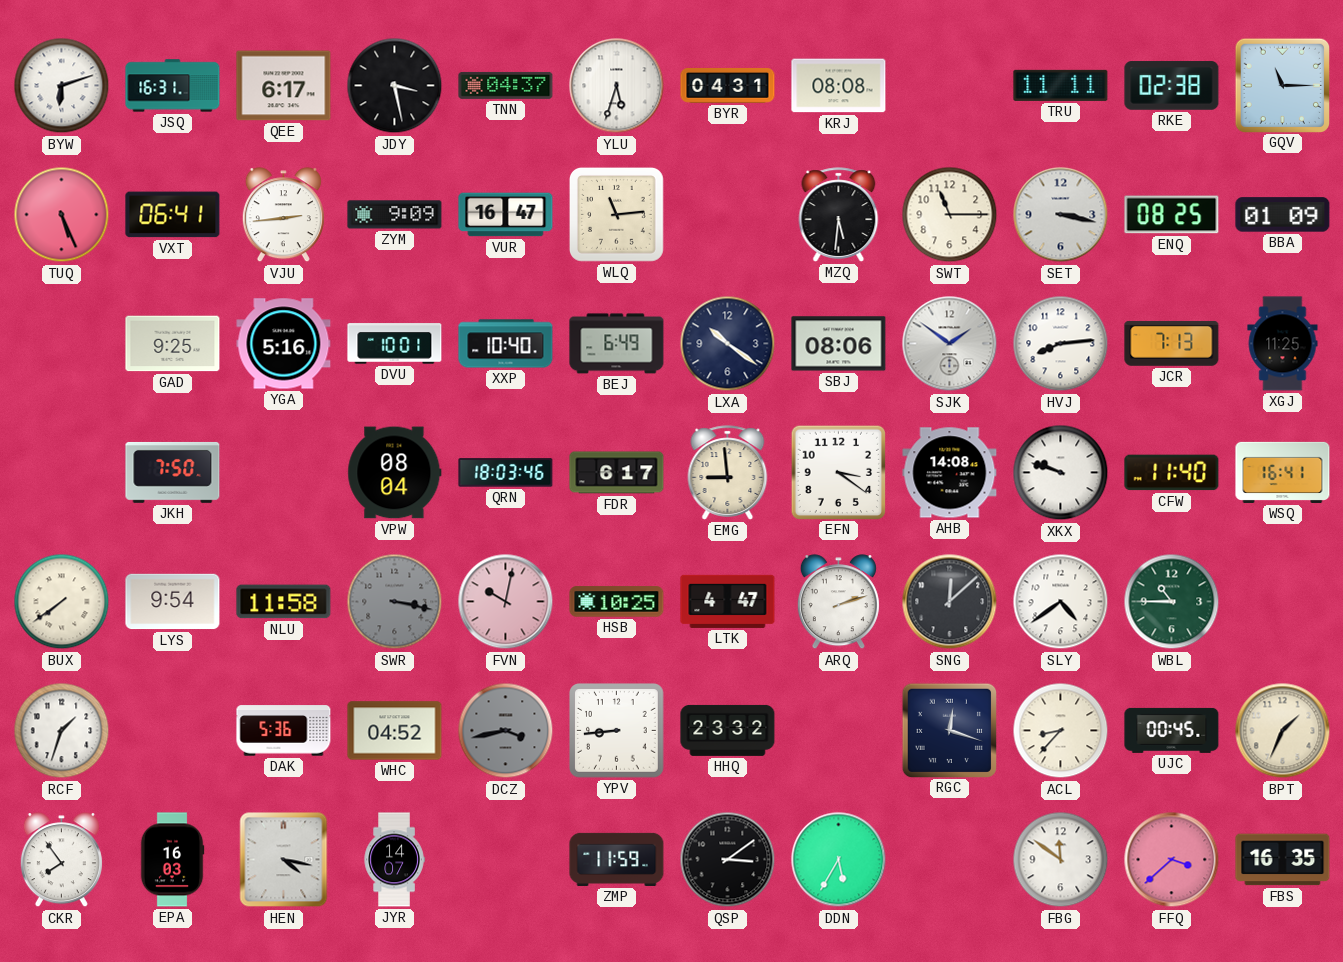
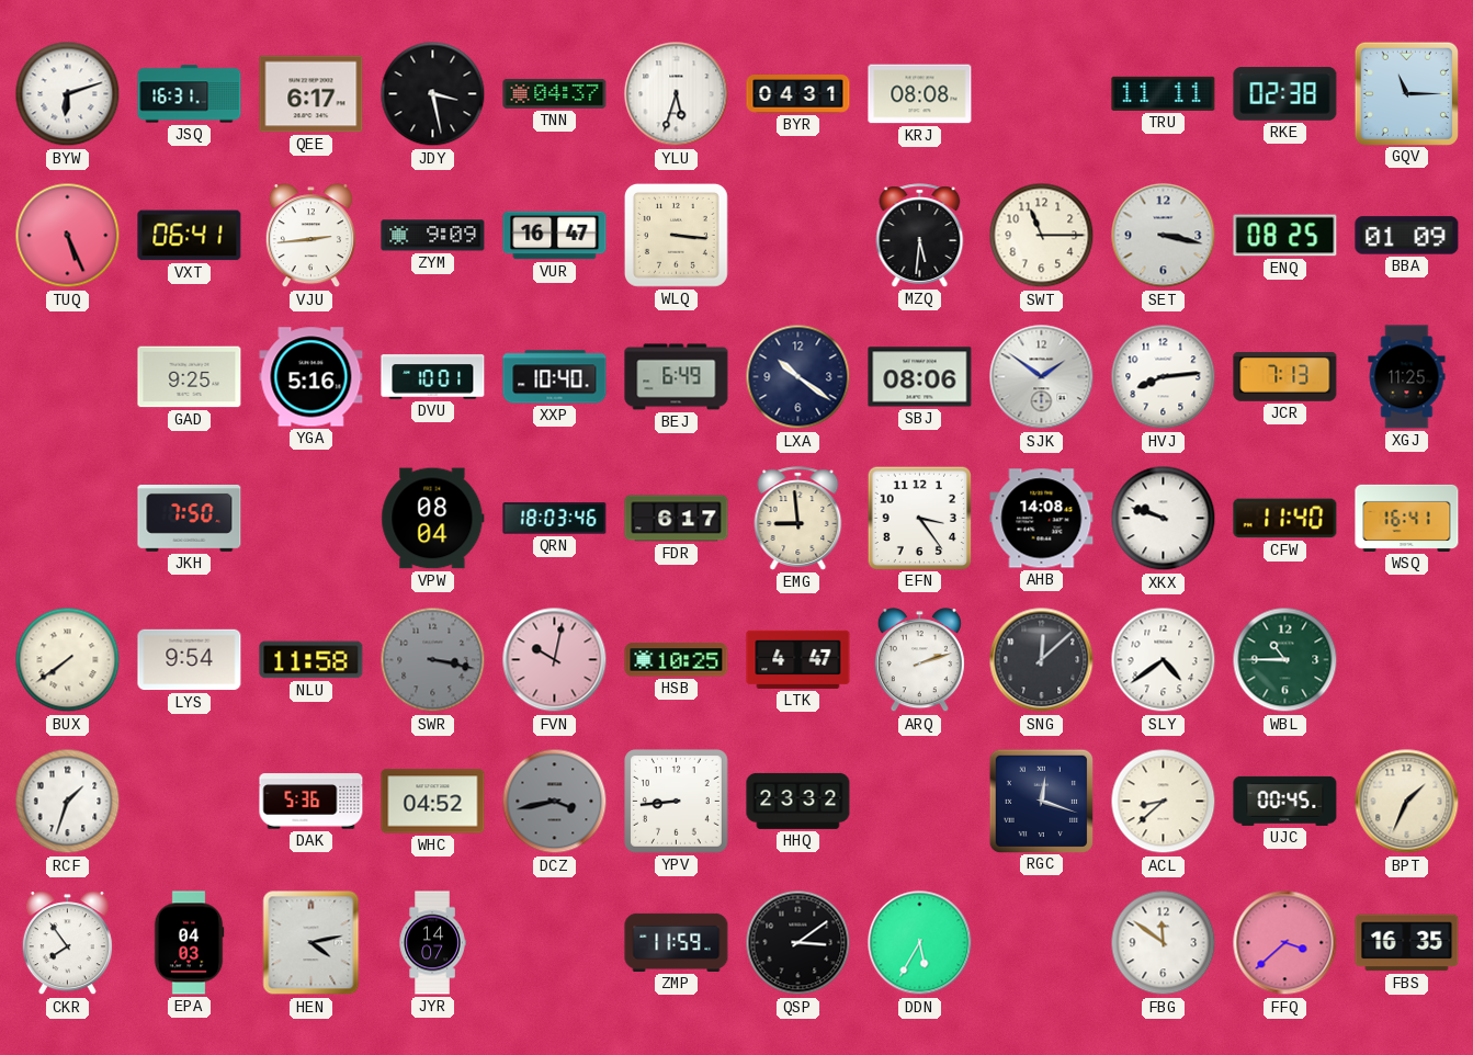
WLQ: 11:14 -> 3:16 (676, 235)
EFN: 3:21 -> 3:24 (919, 518)
ACL: 8:37 -> 8:38 (1164, 802)
EPA: 16:03 -> 04:03 (189, 943)
HEN: 4:17 -> 4:13 (311, 943)
